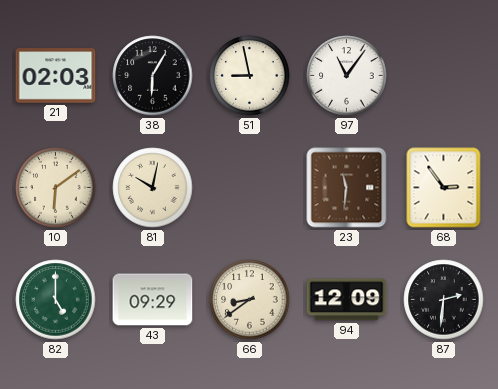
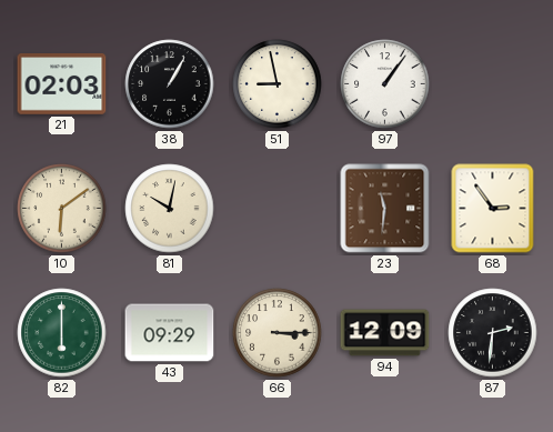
38: 6:05 -> 1:05 (170, 84)
97: 11:06 -> 1:06 (385, 84)
82: 5:00 -> 6:00 (62, 333)
66: 8:39 -> 3:15 (278, 333)
